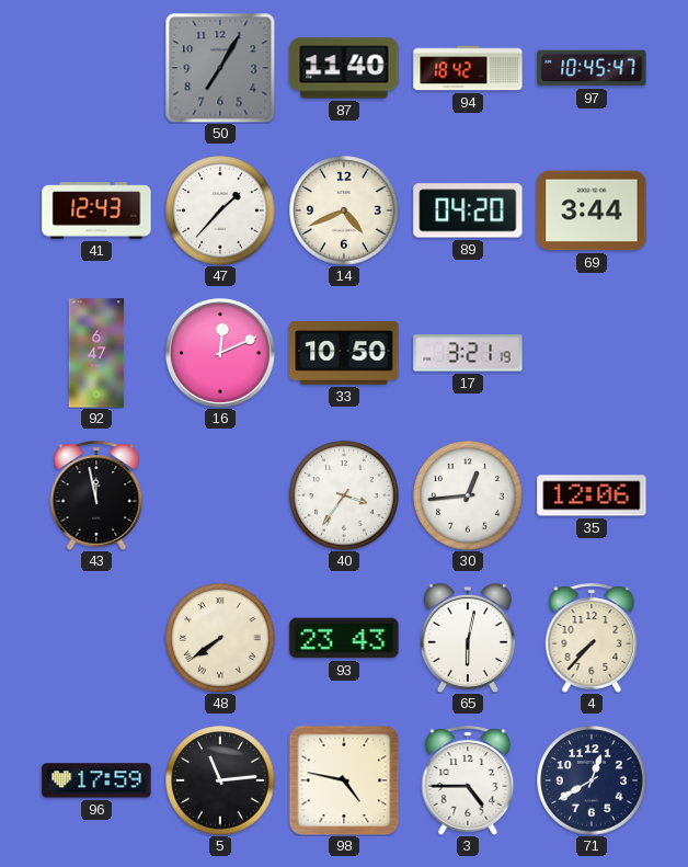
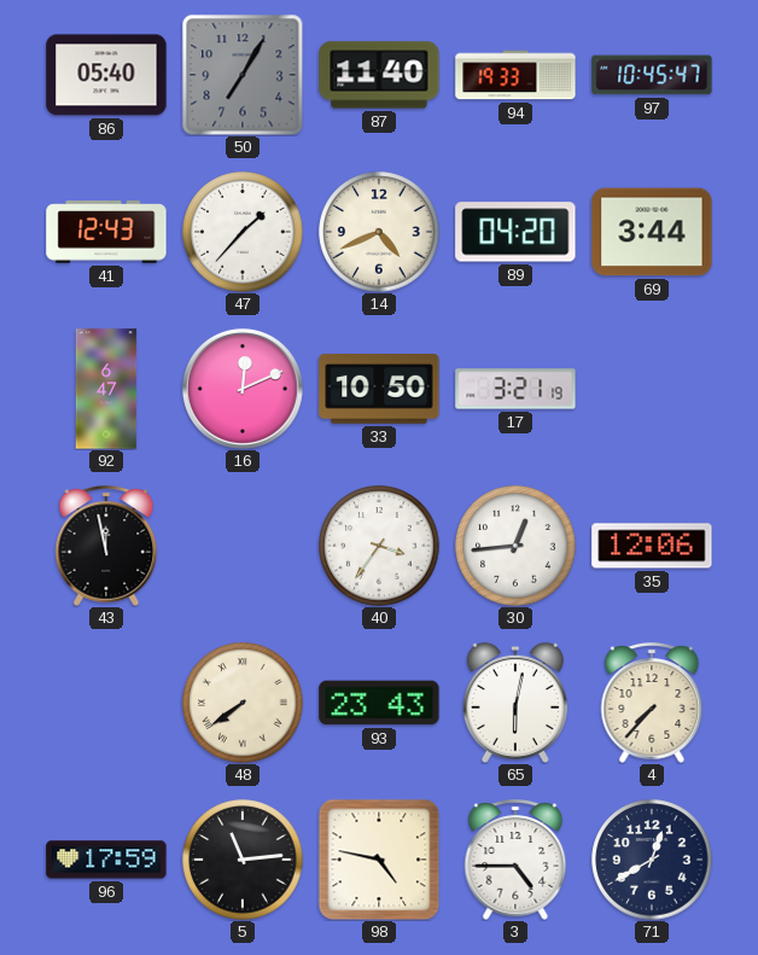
86: none -> 05:40 (106, 75)
94: 18:42 -> 19:33 (515, 75)
